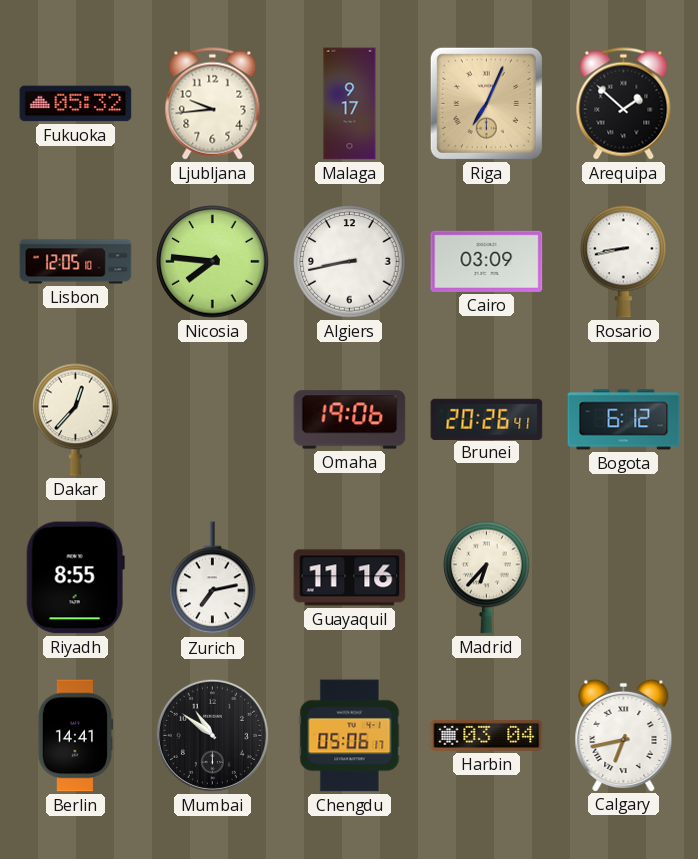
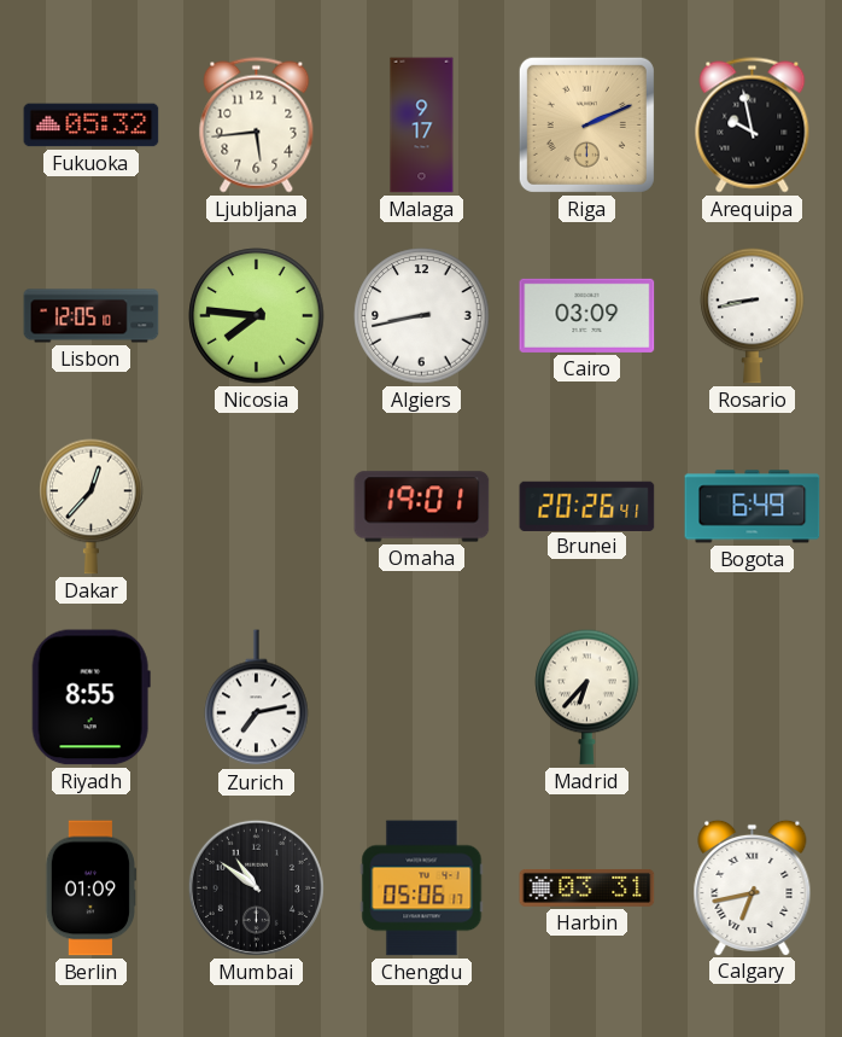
Ljubljana: 9:44 -> 5:44 (257, 126)
Riga: 7:04 -> 2:11 (586, 124)
Arequipa: 1:52 -> 9:58 (753, 126)
Omaha: 19:06 -> 19:01 (422, 507)
Bogota: 6:12 -> 6:49 (753, 507)
Guayaquil: 11:16 -> none (350, 578)
Berlin: 14:41 -> 01:09 (90, 889)
Harbin: 03:04 -> 03:31 (587, 887)
